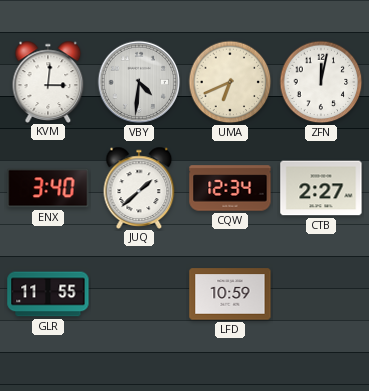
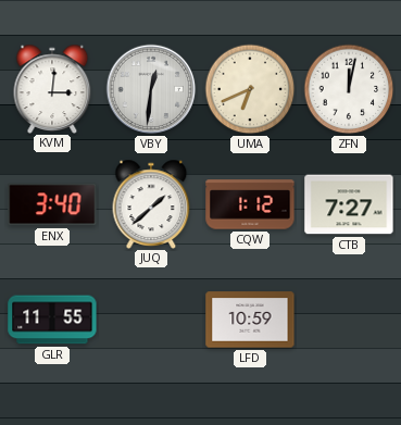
VBY: 4:31 -> 12:31 (151, 89)
CQW: 12:34 -> 1:12 (250, 204)
CTB: 2:27 -> 7:27 (349, 204)
